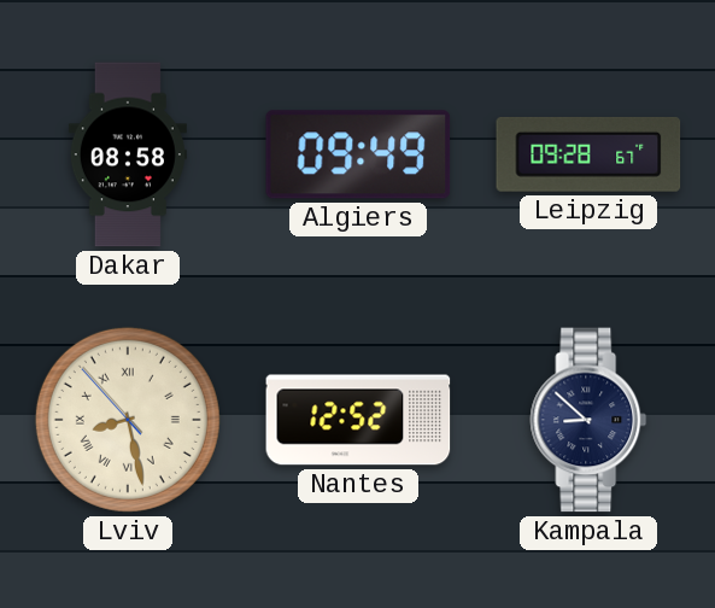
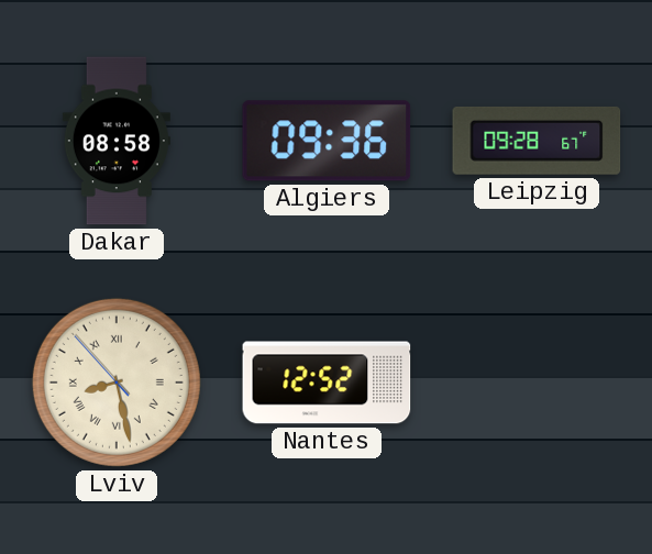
Algiers: 09:49 -> 09:36 (327, 141)
Kampala: 8:52 -> none (588, 420)
